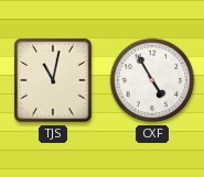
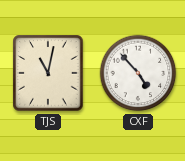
CXF: 4:55 -> 4:53 (138, 73)
